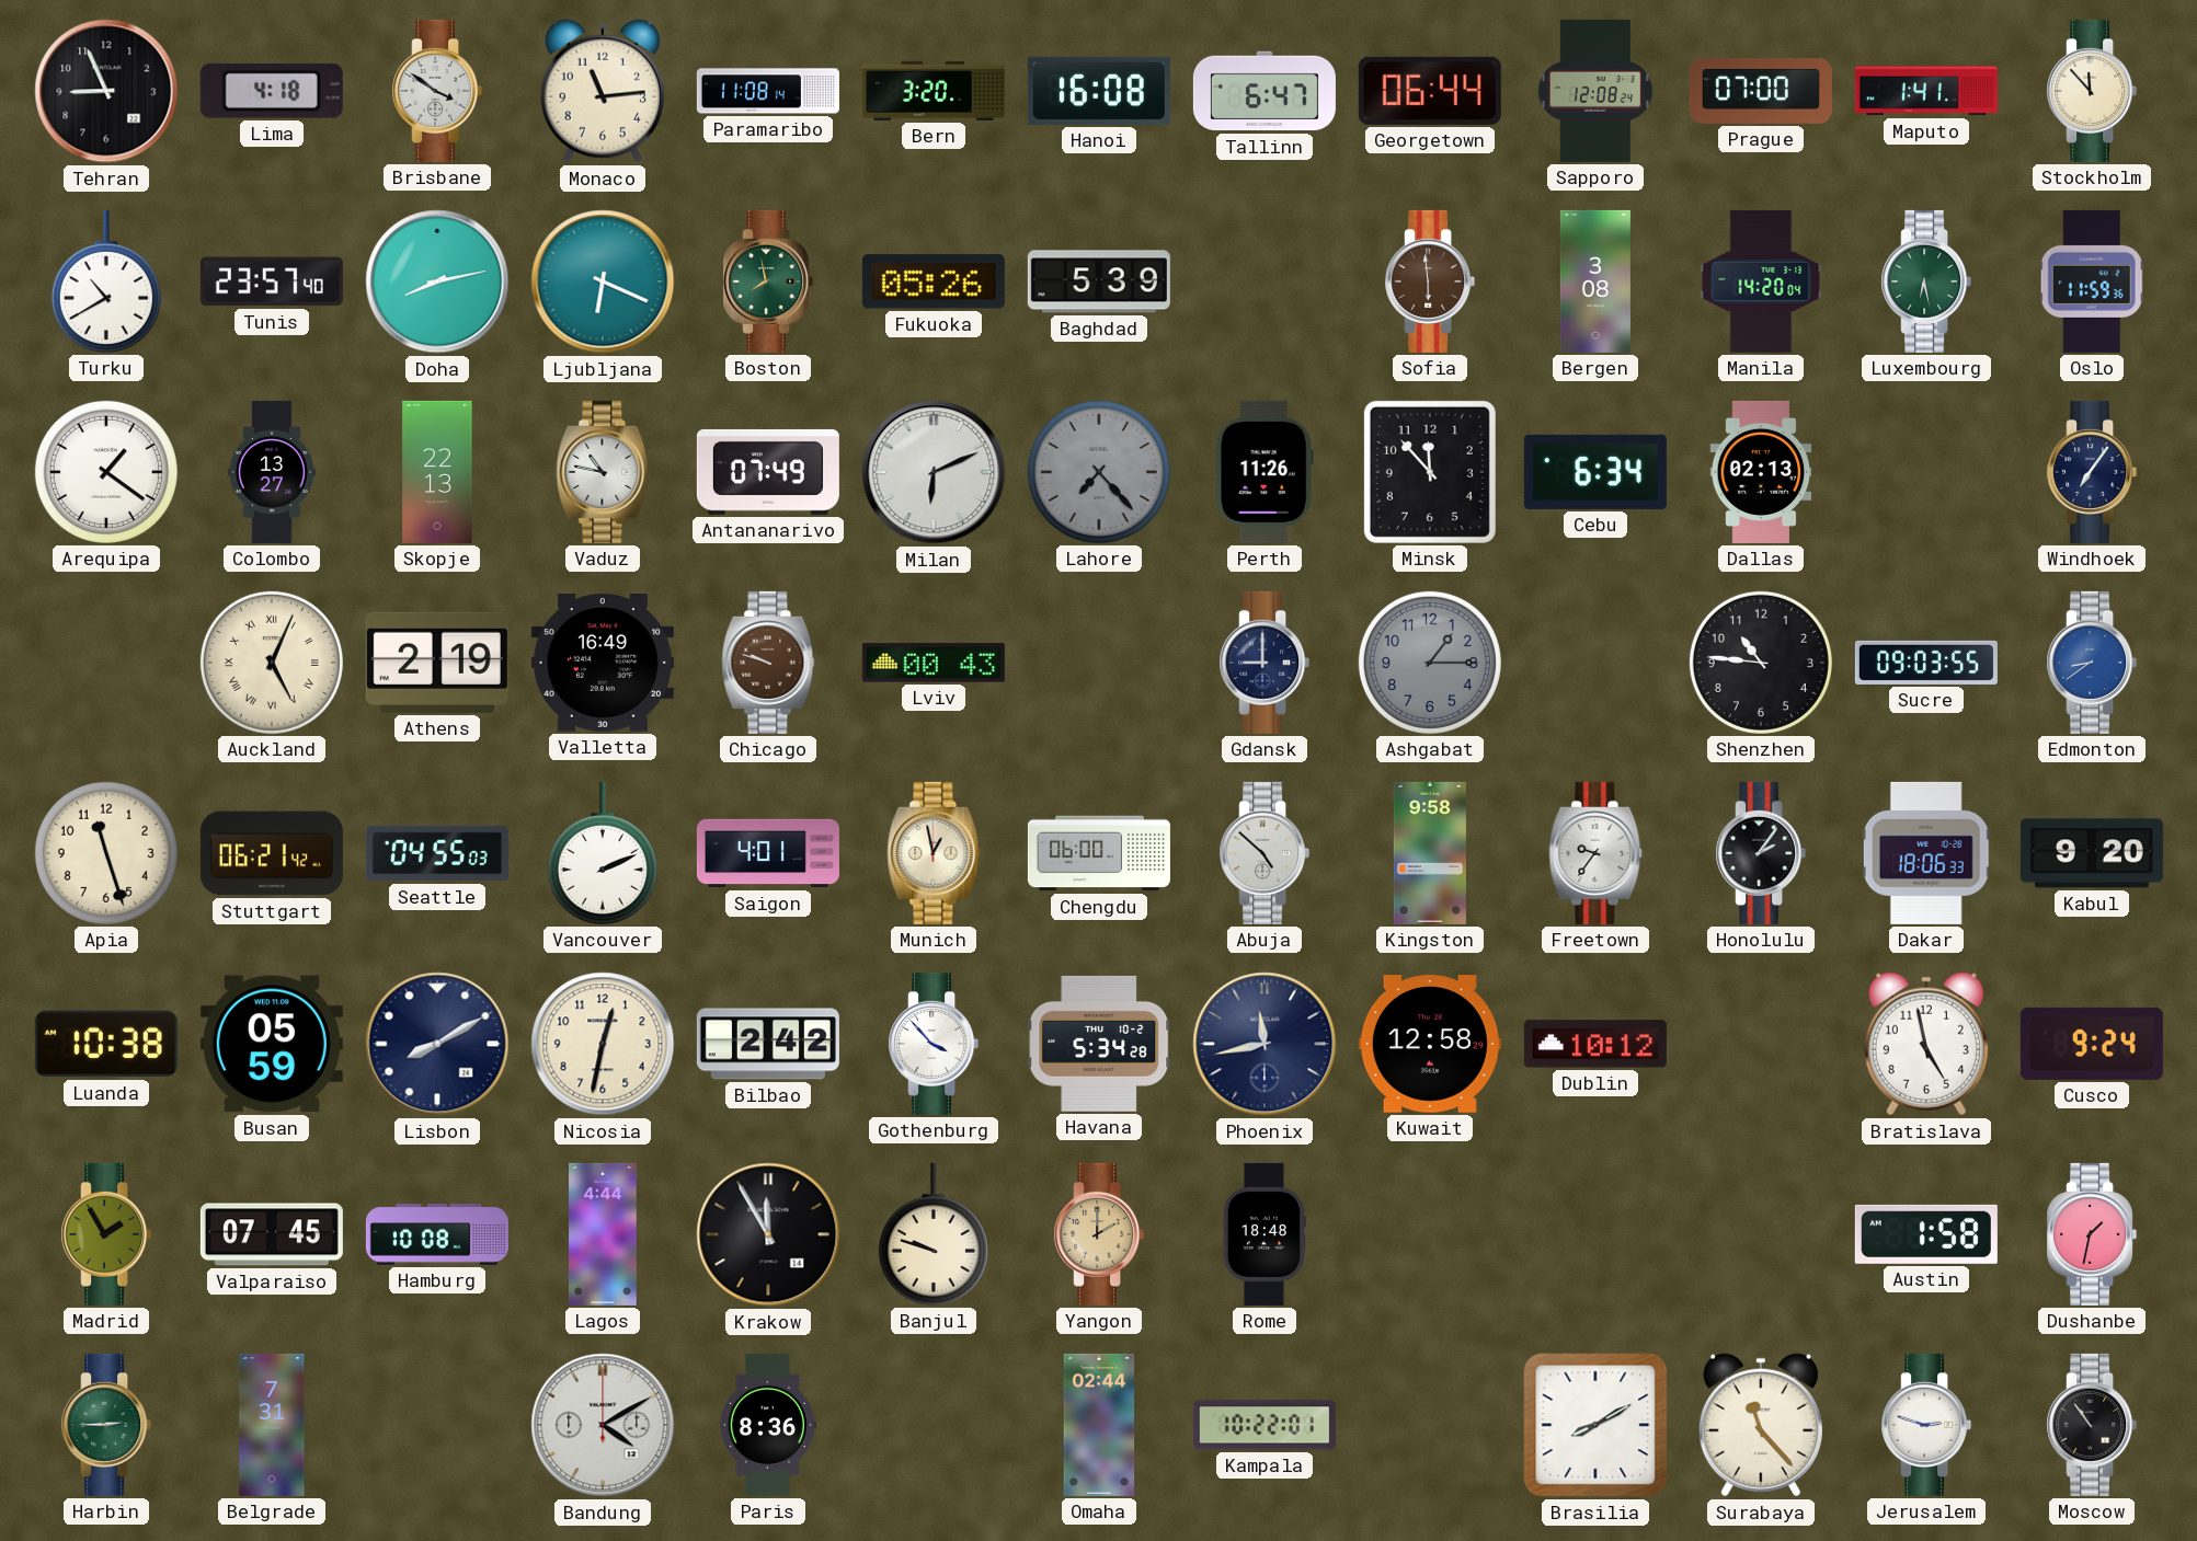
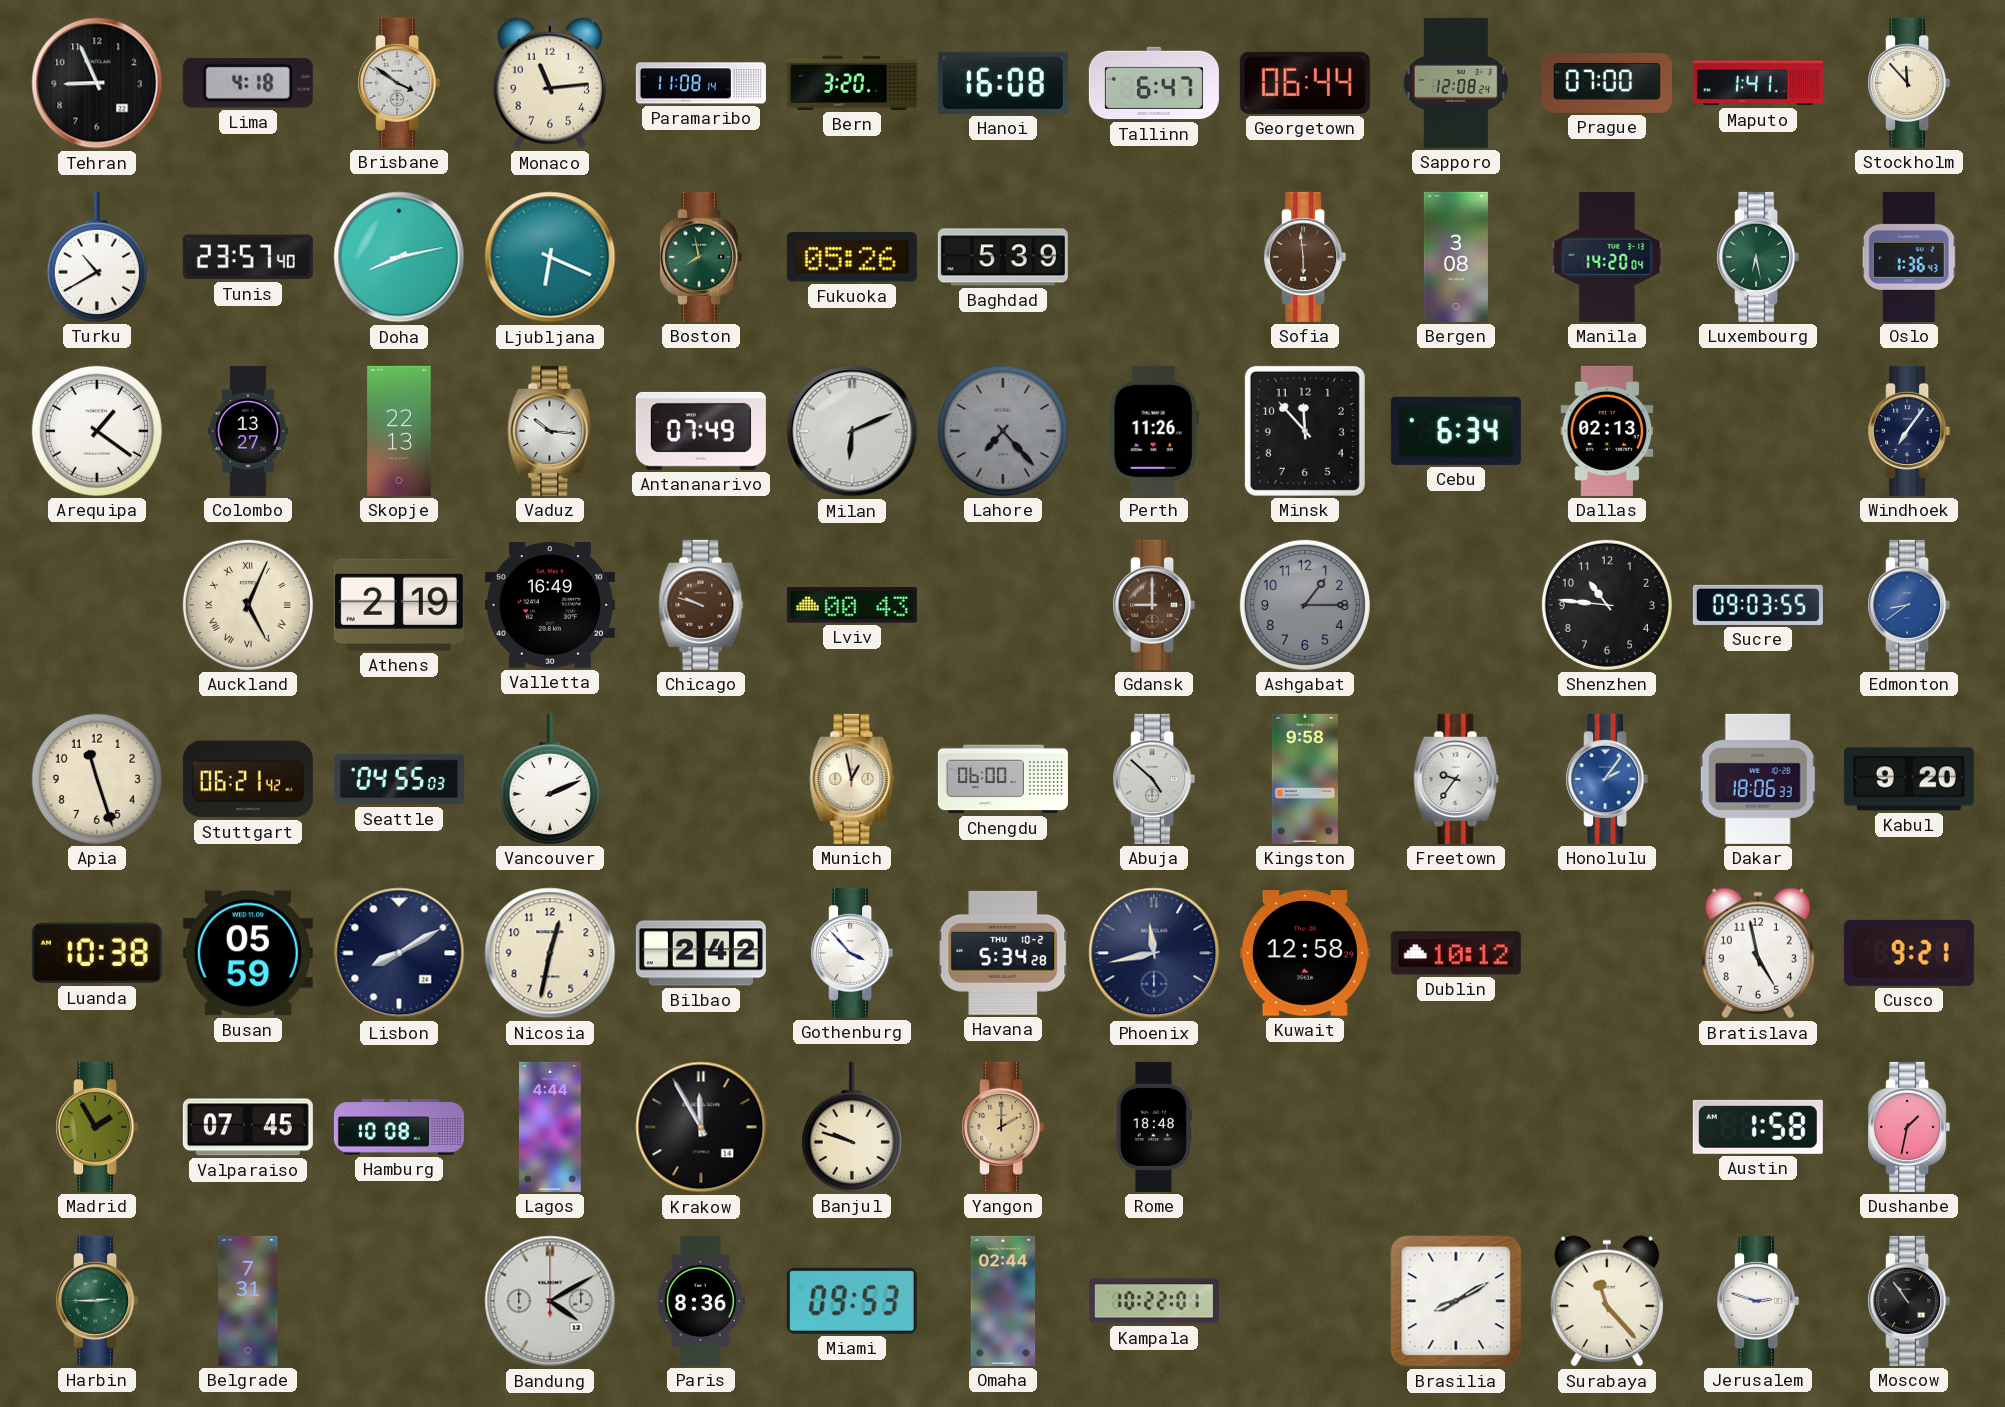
Oslo: 11:59 -> 1:36 (1909, 257)
Vaduz: 10:47 -> 10:16 (550, 431)
Gdansk dial: navy -> brown (1154, 605)
Saigon: 4:01 -> none (768, 853)
Honolulu dial: black -> blue (1607, 779)
Cusco: 9:24 -> 9:21 (1909, 953)
Miami: none -> 09:53 (852, 1301)
